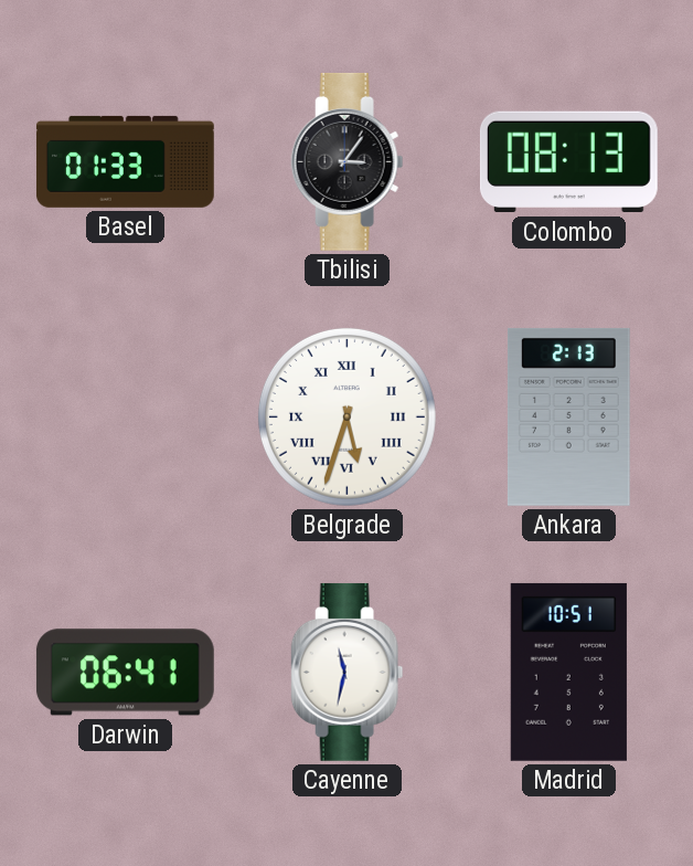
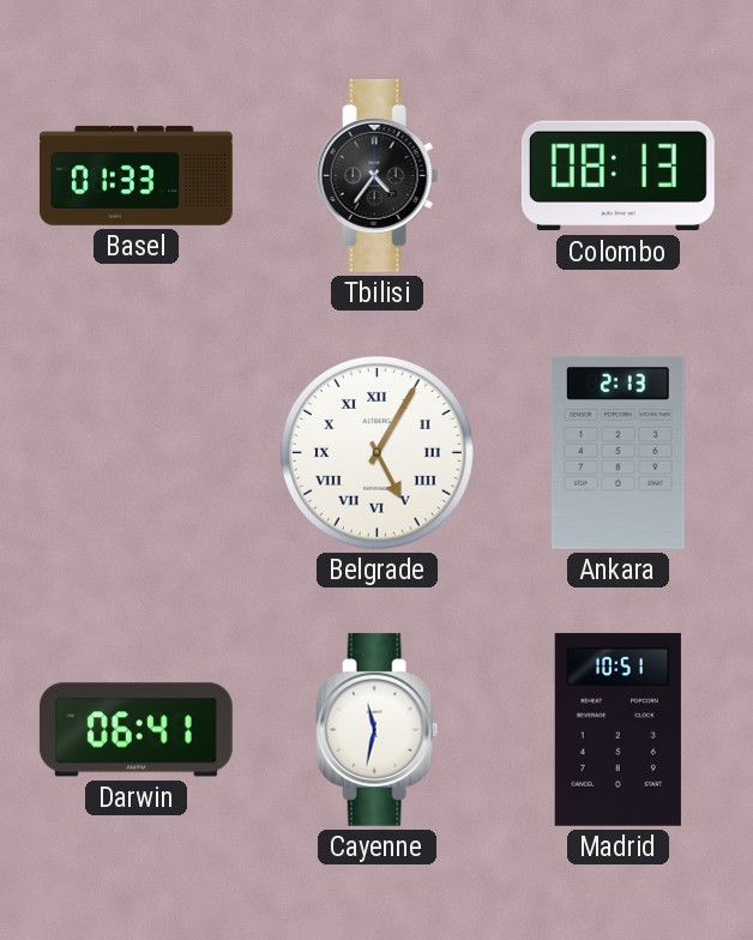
Tbilisi: 3:06 -> 4:36 (378, 175)
Belgrade: 5:33 -> 5:05 (376, 452)
